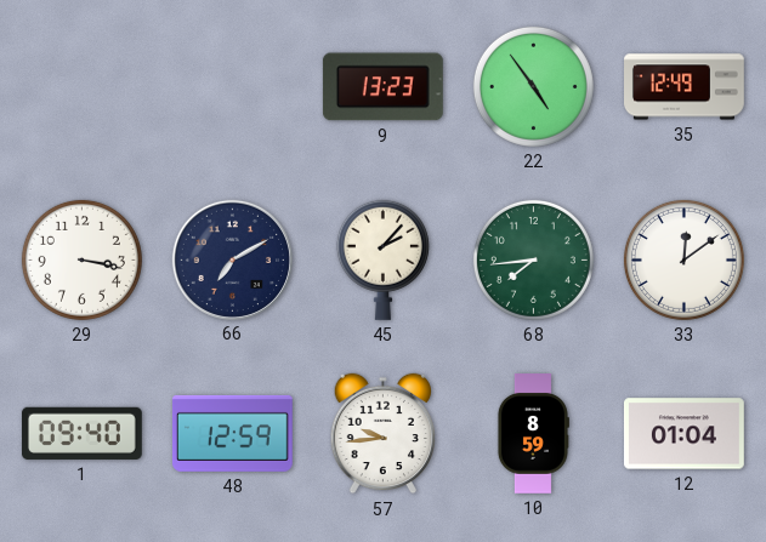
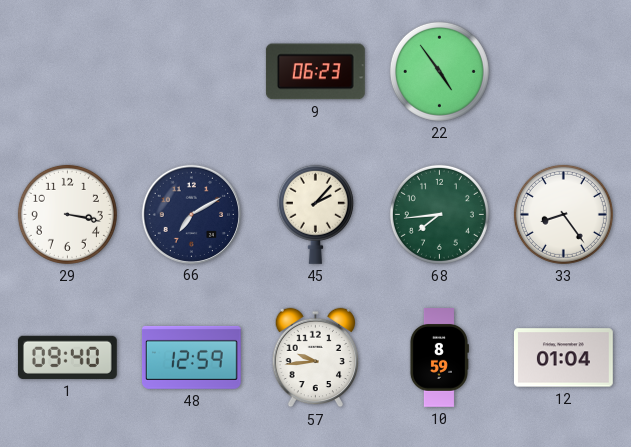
9: 13:23 -> 06:23 (315, 72)
35: 12:49 -> none (685, 87)
33: 12:09 -> 8:24 (563, 214)
